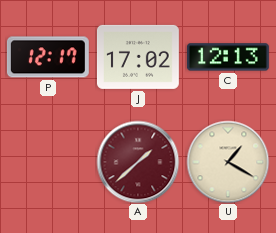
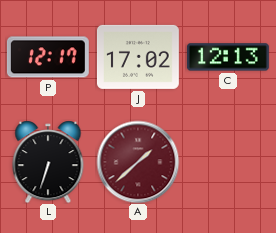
L: none -> 6:33 (48, 162)
U: 1:20 -> none (228, 162)
